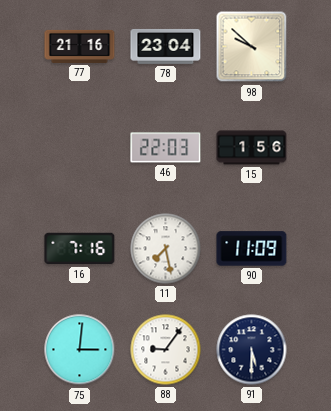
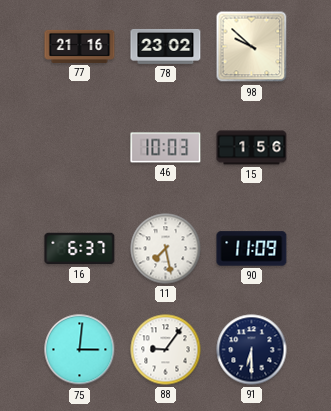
78: 23:04 -> 23:02 (166, 46)
46: 22:03 -> 10:03 (166, 148)
16: 7:16 -> 6:37 (80, 249)
91: 5:30 -> 6:30 (252, 350)
